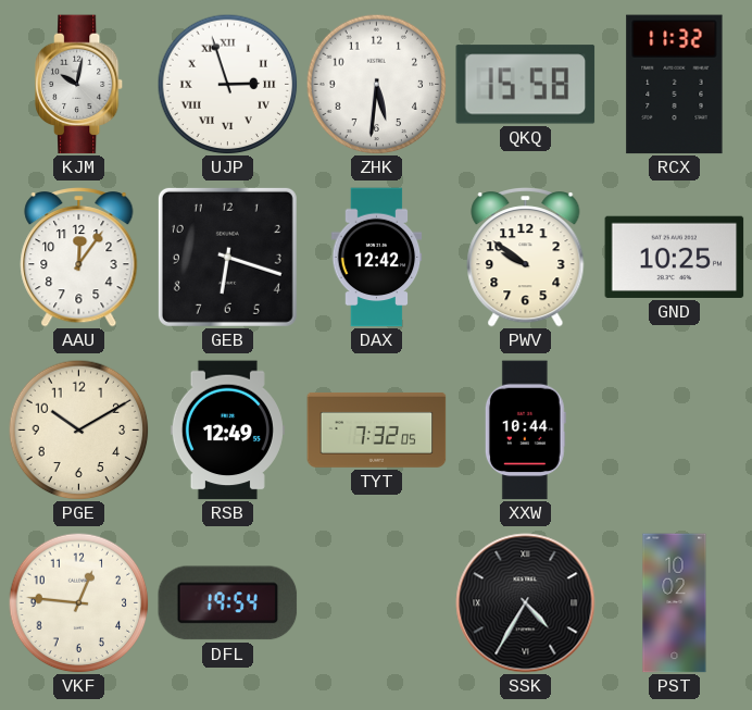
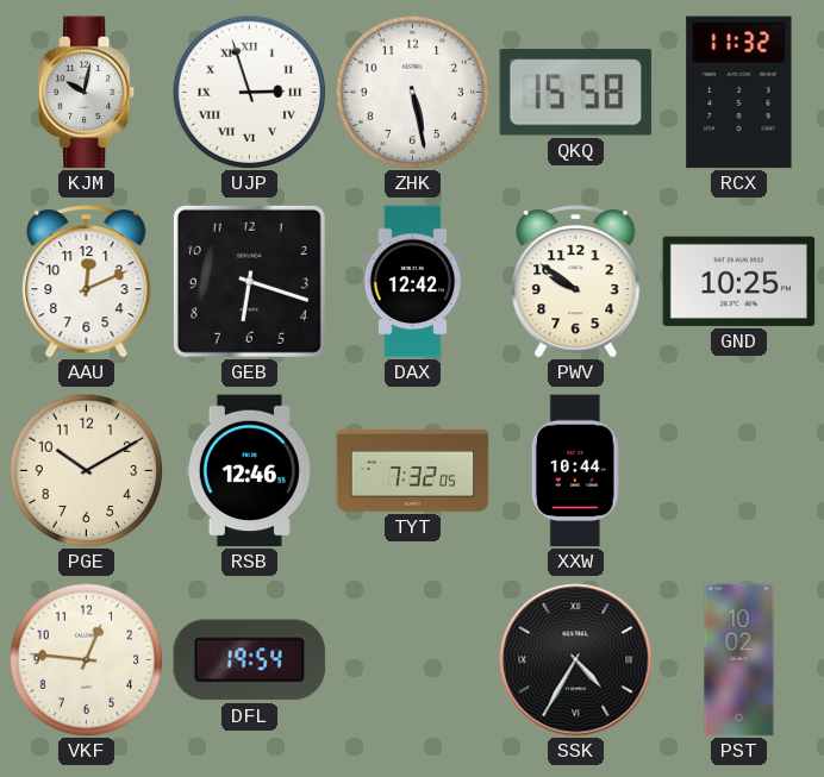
ZHK: 5:31 -> 5:28 (412, 92)
AAU: 12:06 -> 12:11 (87, 282)
RSB: 12:49 -> 12:46 (249, 471)
